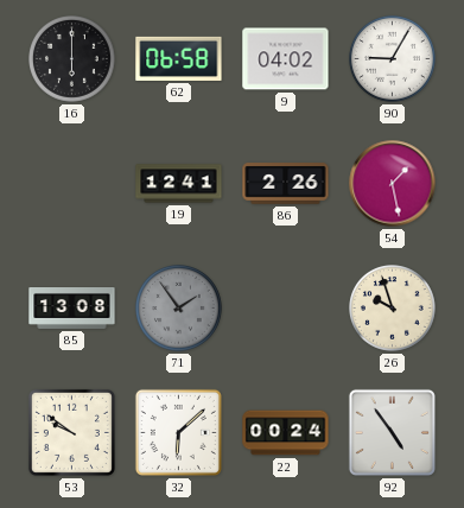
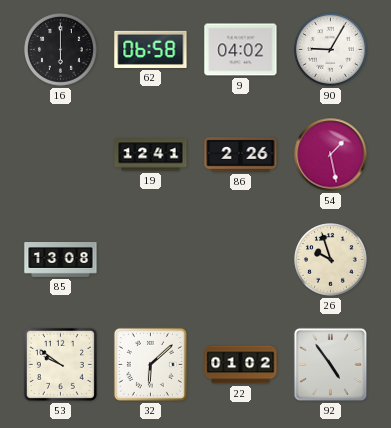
71: 1:54 -> none (179, 309)
22: 00:24 -> 01:02 (241, 365)
